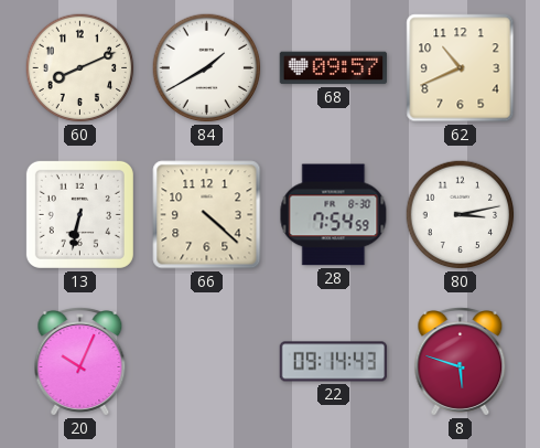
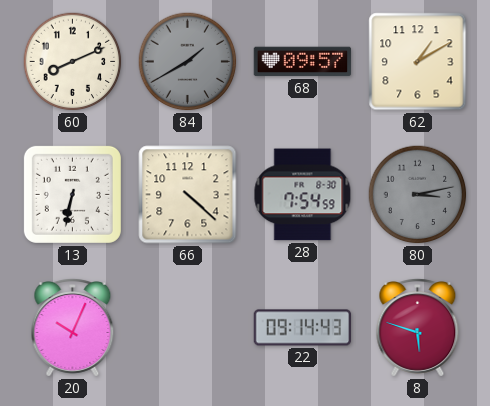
84 dial: white -> grey (188, 62)
62: 10:41 -> 1:10 (418, 62)
80 dial: white -> grey (418, 195)
